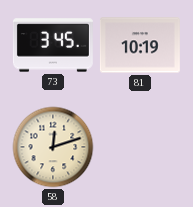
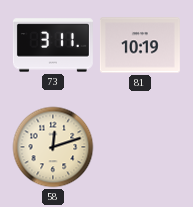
73: 3:45 -> 3:11 (53, 45)
